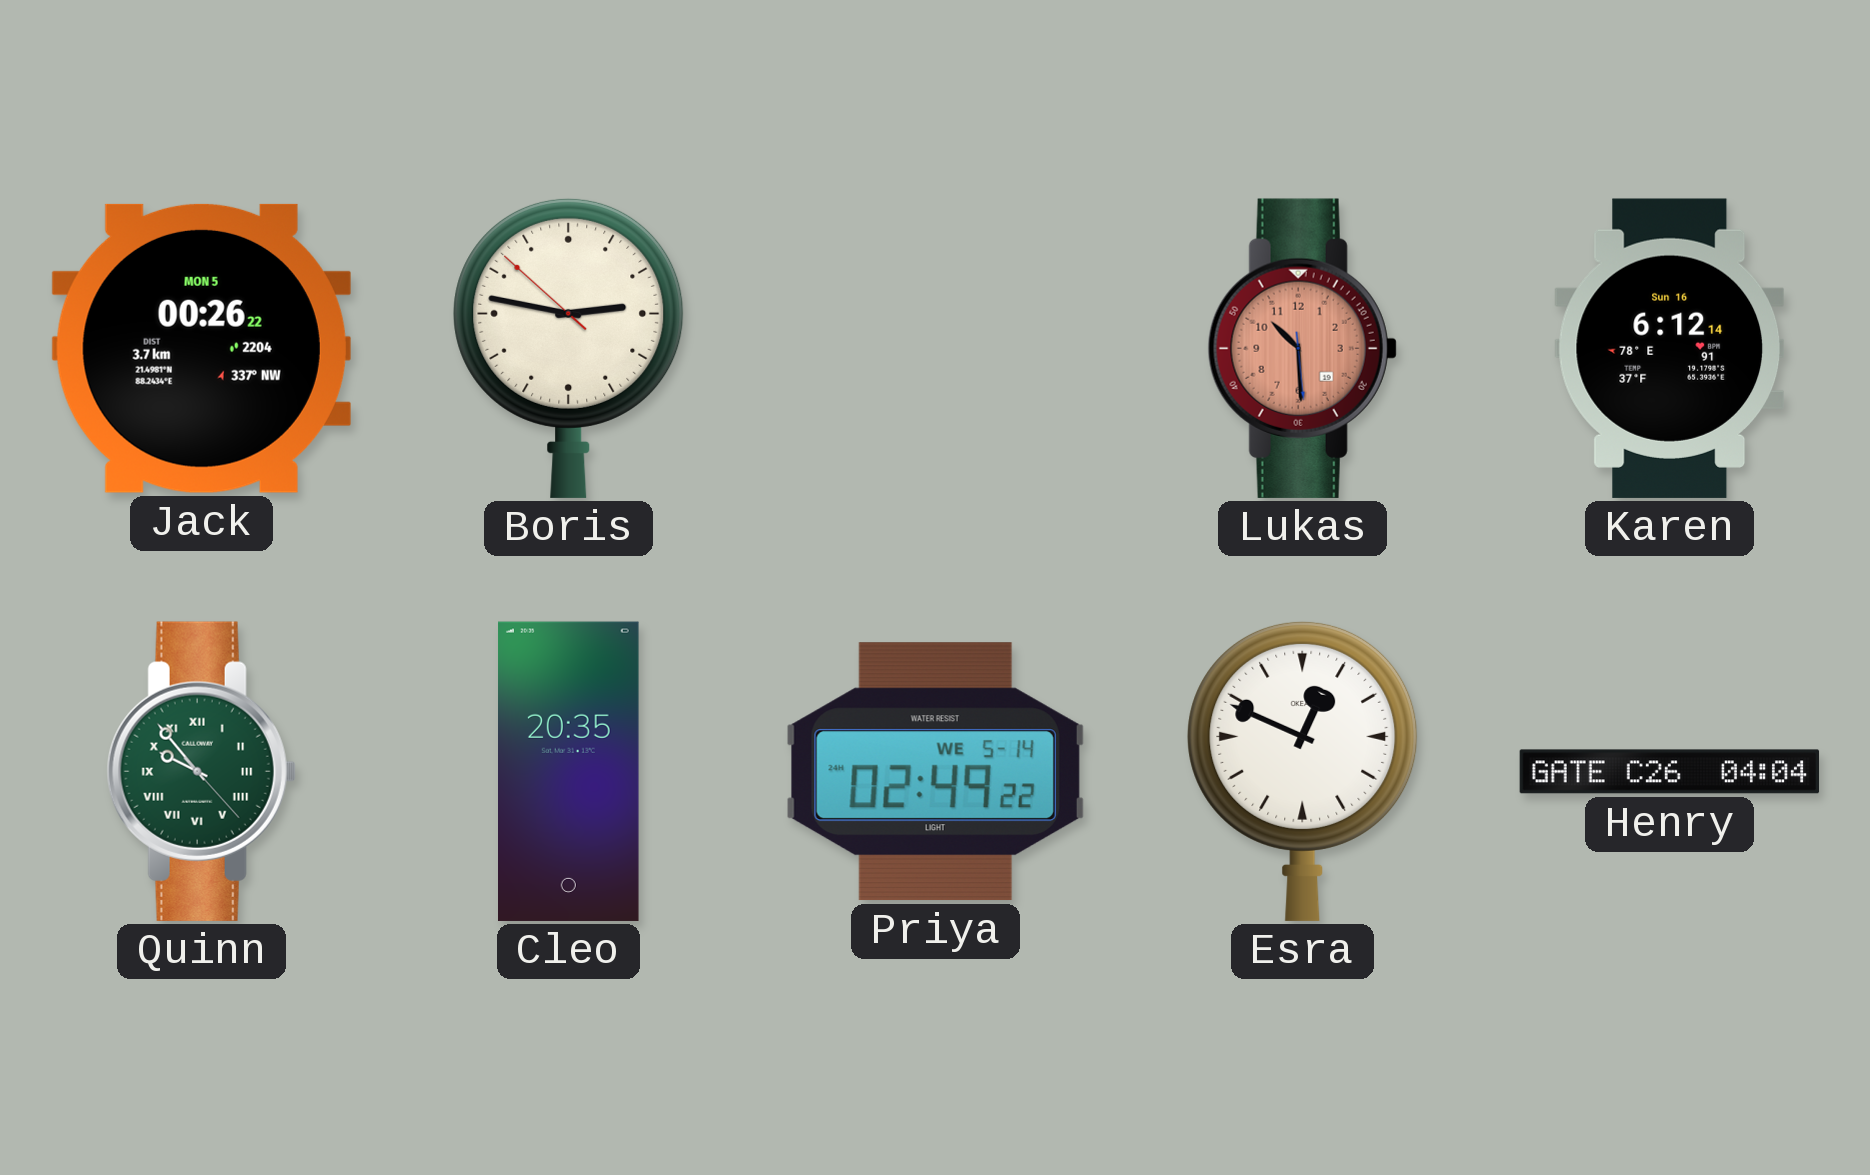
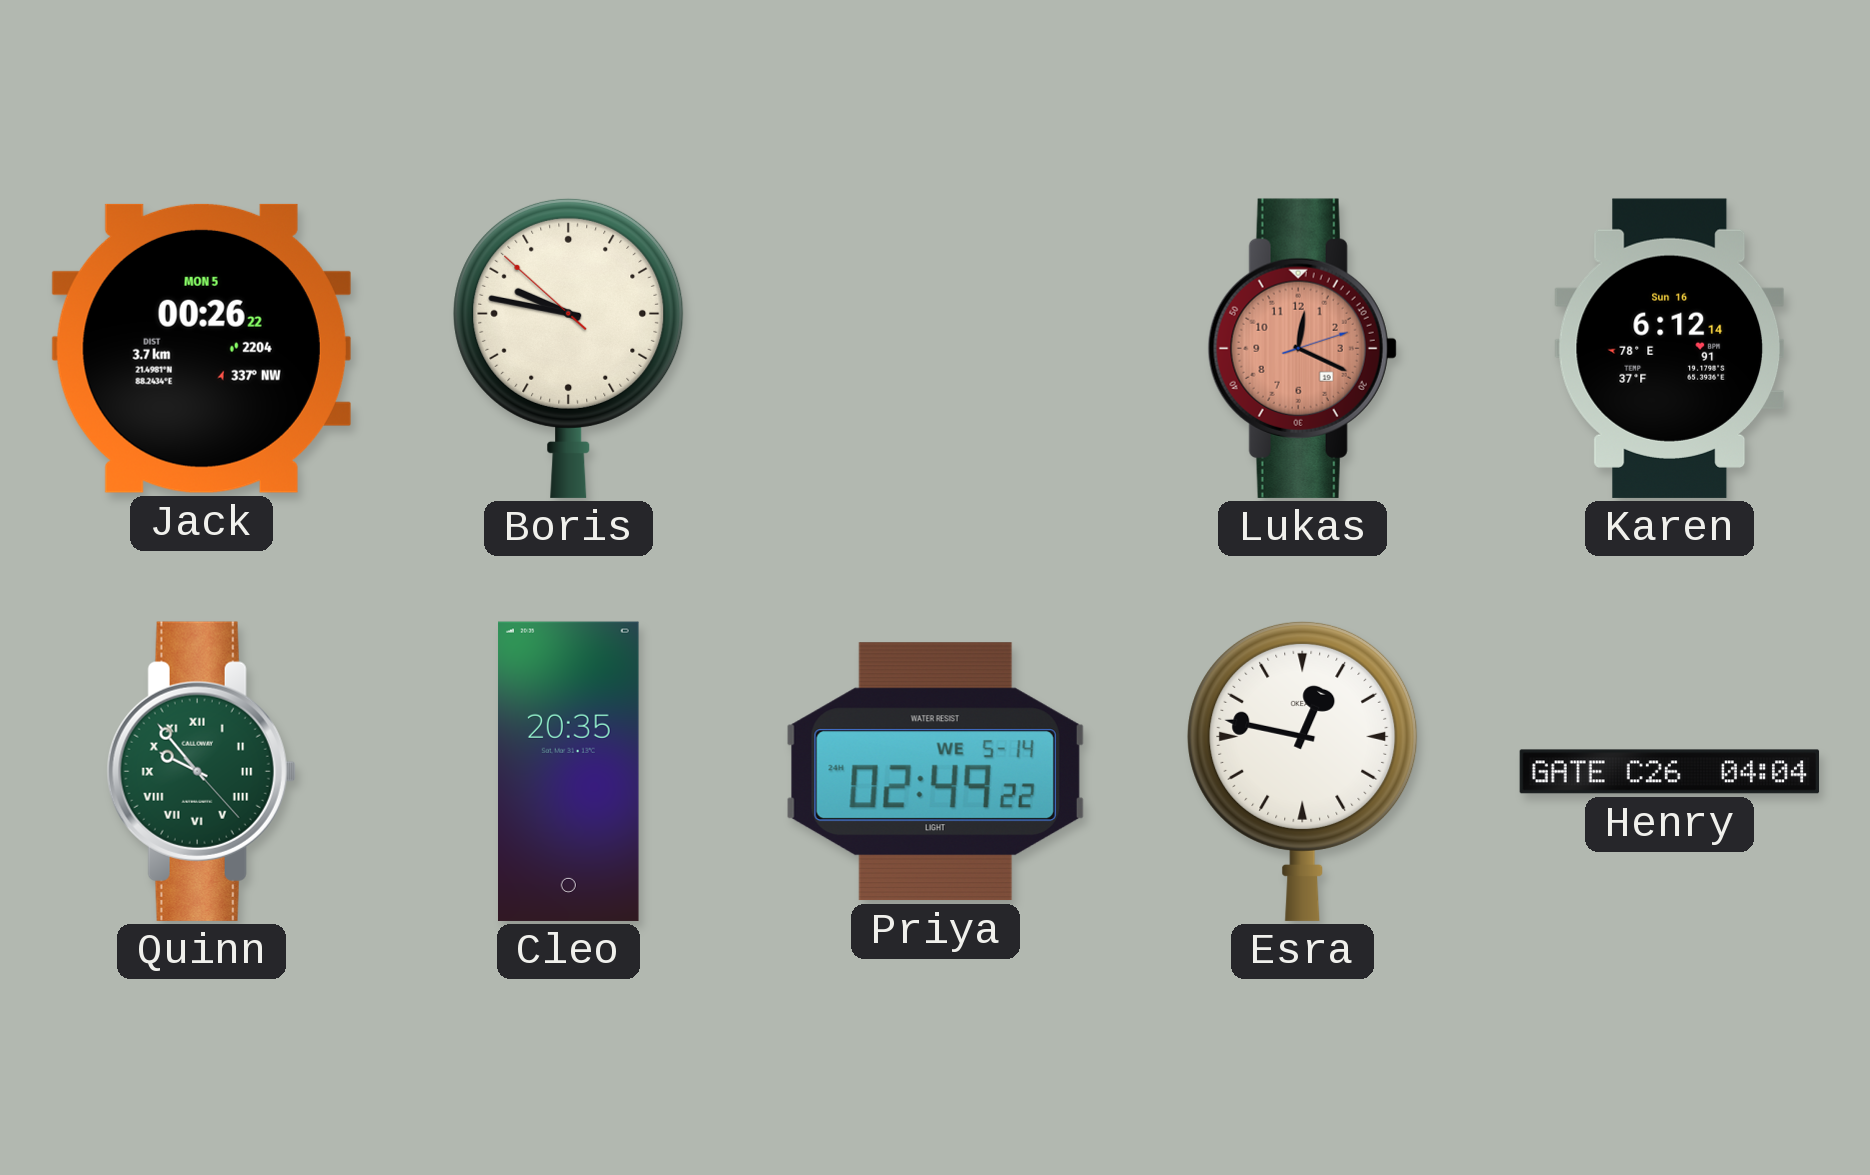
Boris: 2:46 -> 9:46 (569, 348)
Lukas: 10:29 -> 12:19 (1302, 348)
Esra: 12:49 -> 12:47 (1303, 771)
